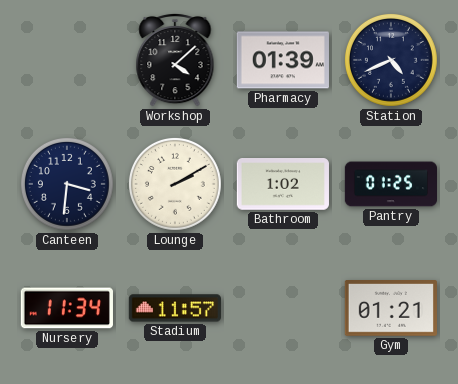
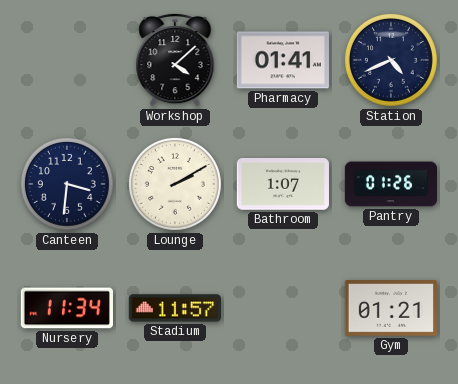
Pharmacy: 01:39 -> 01:41 (283, 60)
Bathroom: 1:02 -> 1:07 (283, 185)
Pantry: 01:25 -> 01:26 (390, 184)
